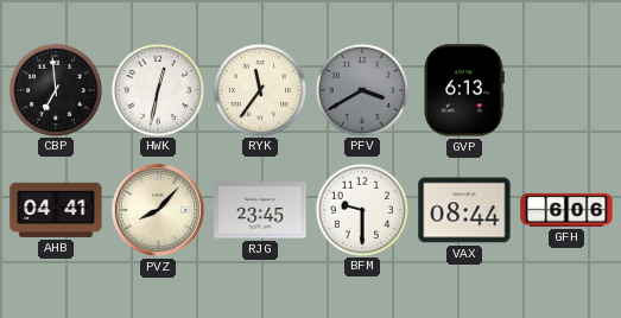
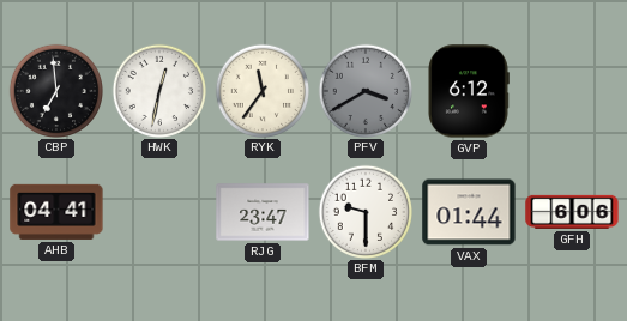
GVP: 6:13 -> 6:12 (469, 91)
PVZ: 8:07 -> none (158, 210)
RJG: 23:45 -> 23:47 (263, 212)
VAX: 08:44 -> 01:44 (469, 212)
